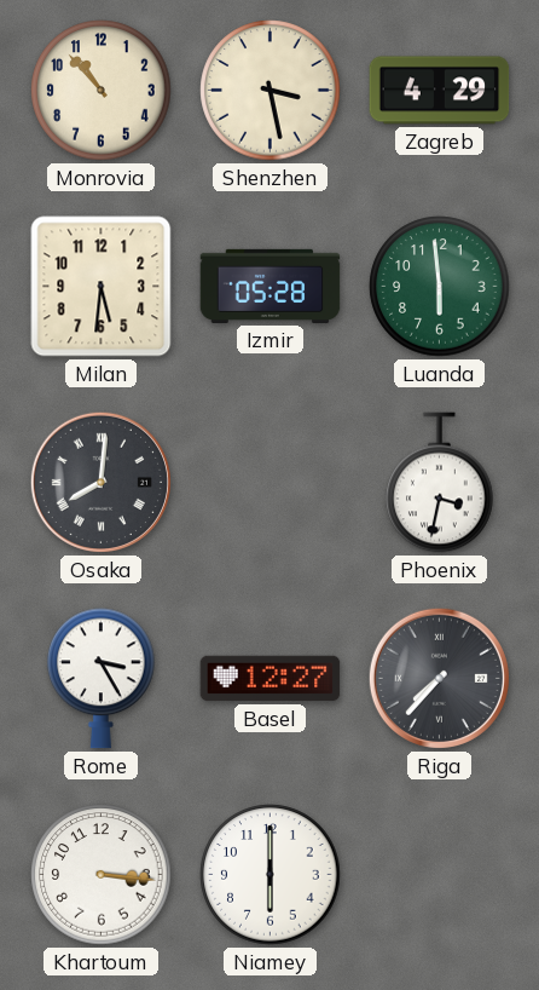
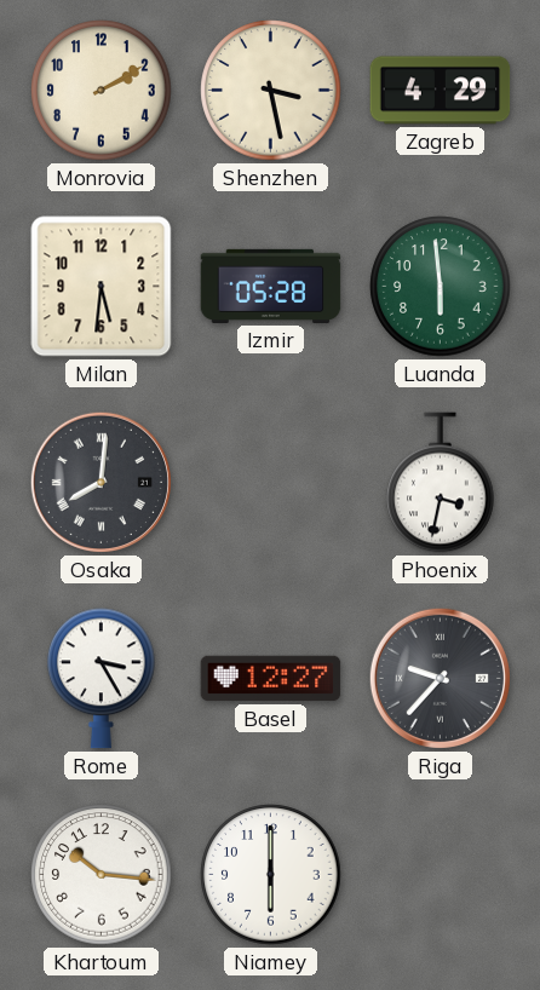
Monrovia: 10:53 -> 2:10 (102, 91)
Riga: 7:37 -> 9:37 (440, 678)
Khartoum: 3:16 -> 10:16 (102, 875)
